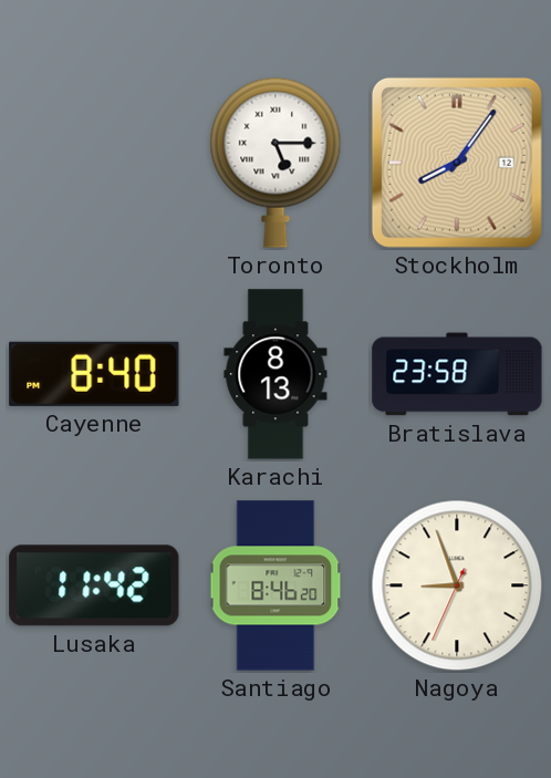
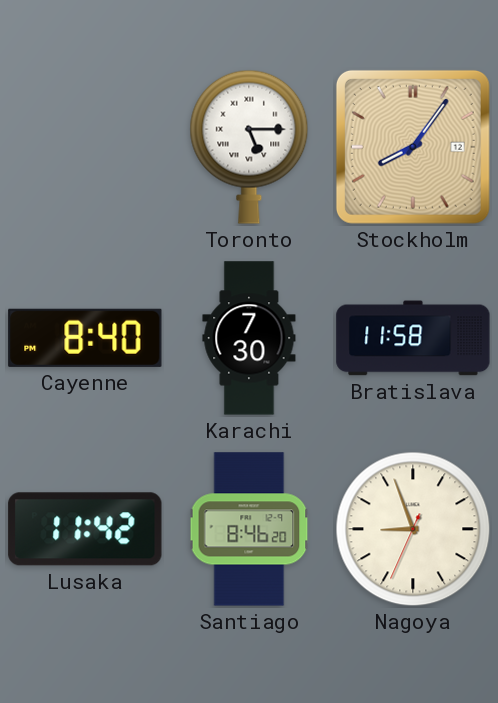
Karachi: 8:13 -> 7:30 (249, 338)
Bratislava: 23:58 -> 11:58 (413, 338)
